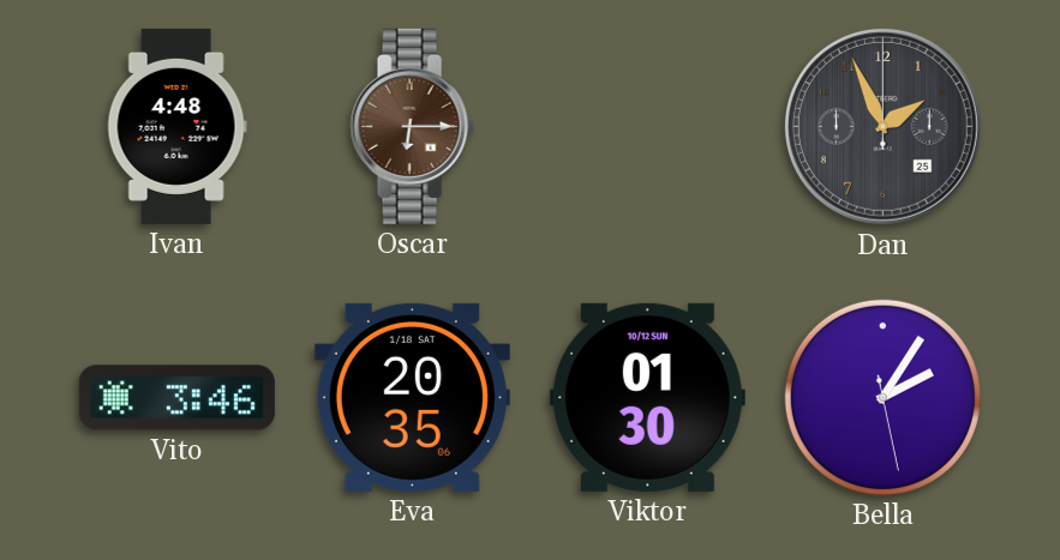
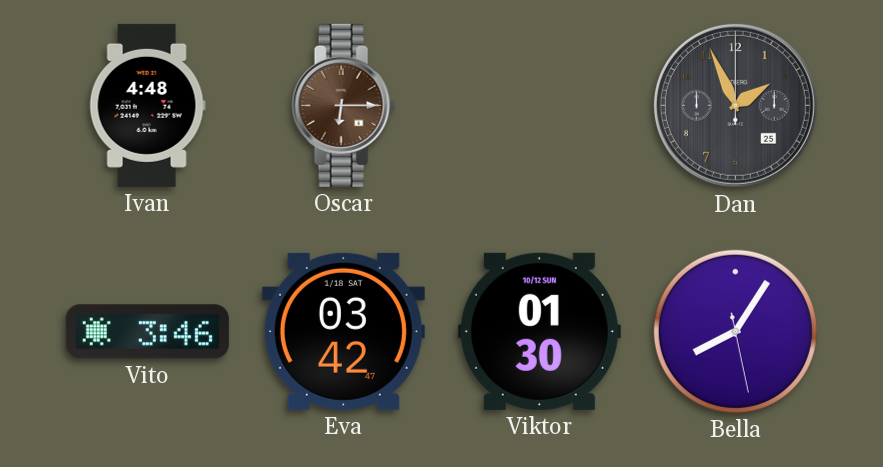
Eva: 20:35 -> 03:42 (343, 331)
Bella: 2:05 -> 8:05 (735, 331)
